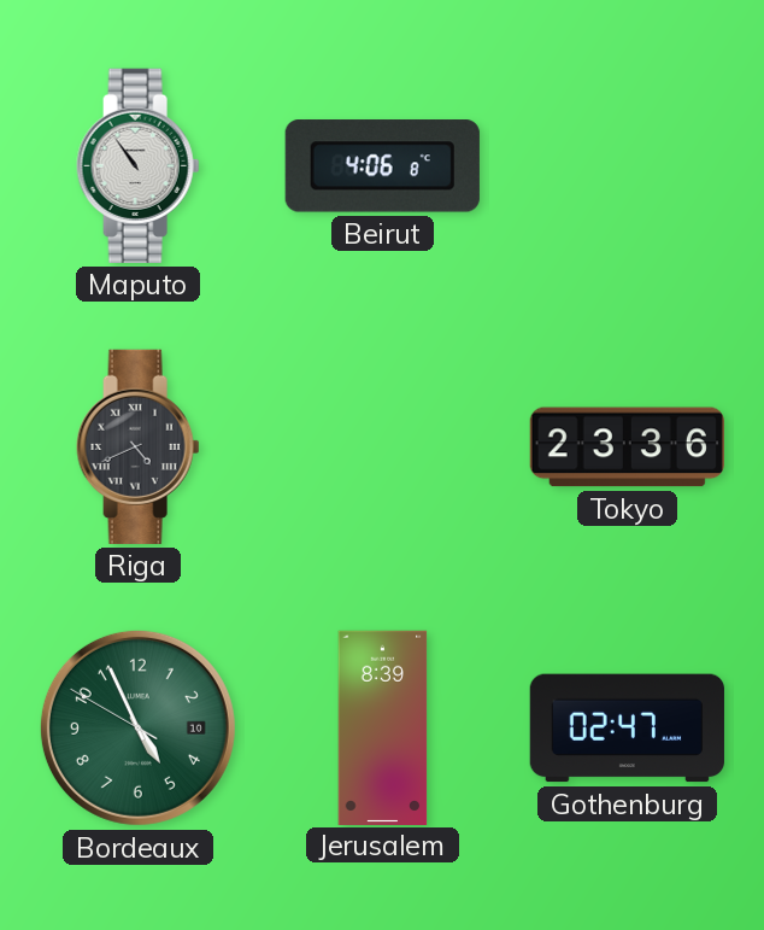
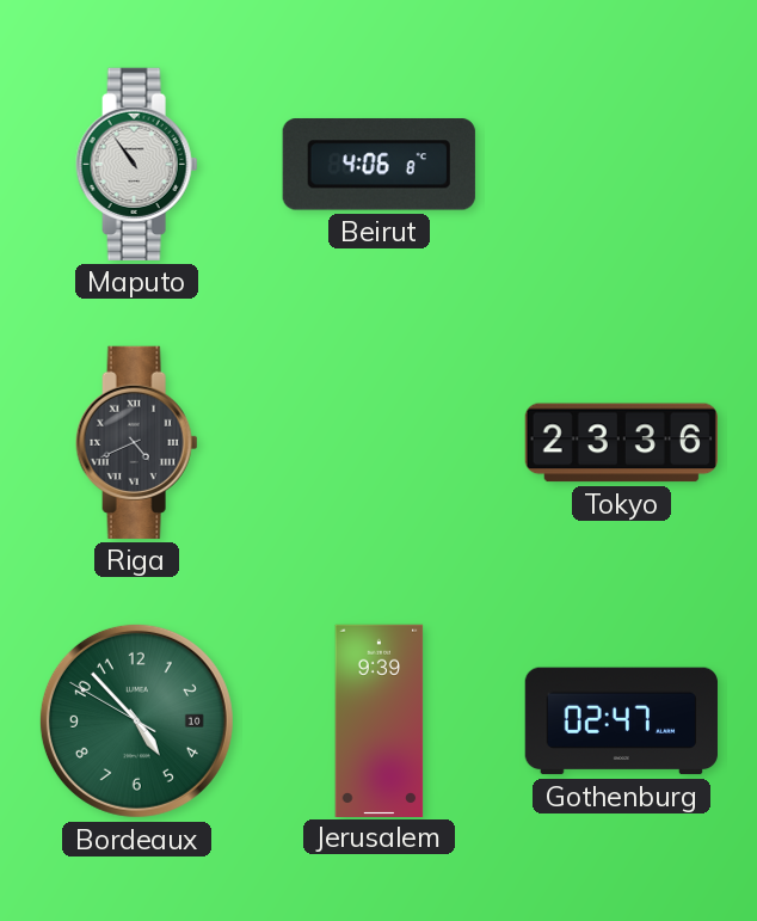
Bordeaux: 4:55 -> 4:52 (136, 720)
Jerusalem: 8:39 -> 9:39 (380, 720)
